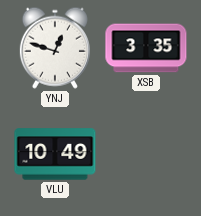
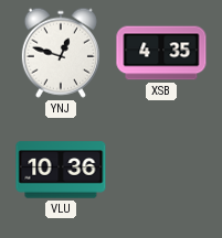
XSB: 3:35 -> 4:35 (161, 53)
VLU: 10:49 -> 10:36 (61, 170)
